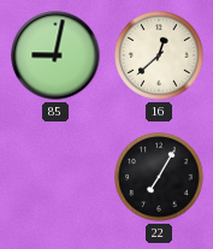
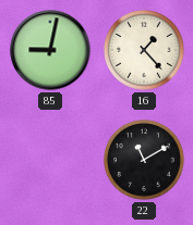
16: 12:38 -> 1:23 (145, 51)
22: 7:05 -> 11:10 (145, 161)
